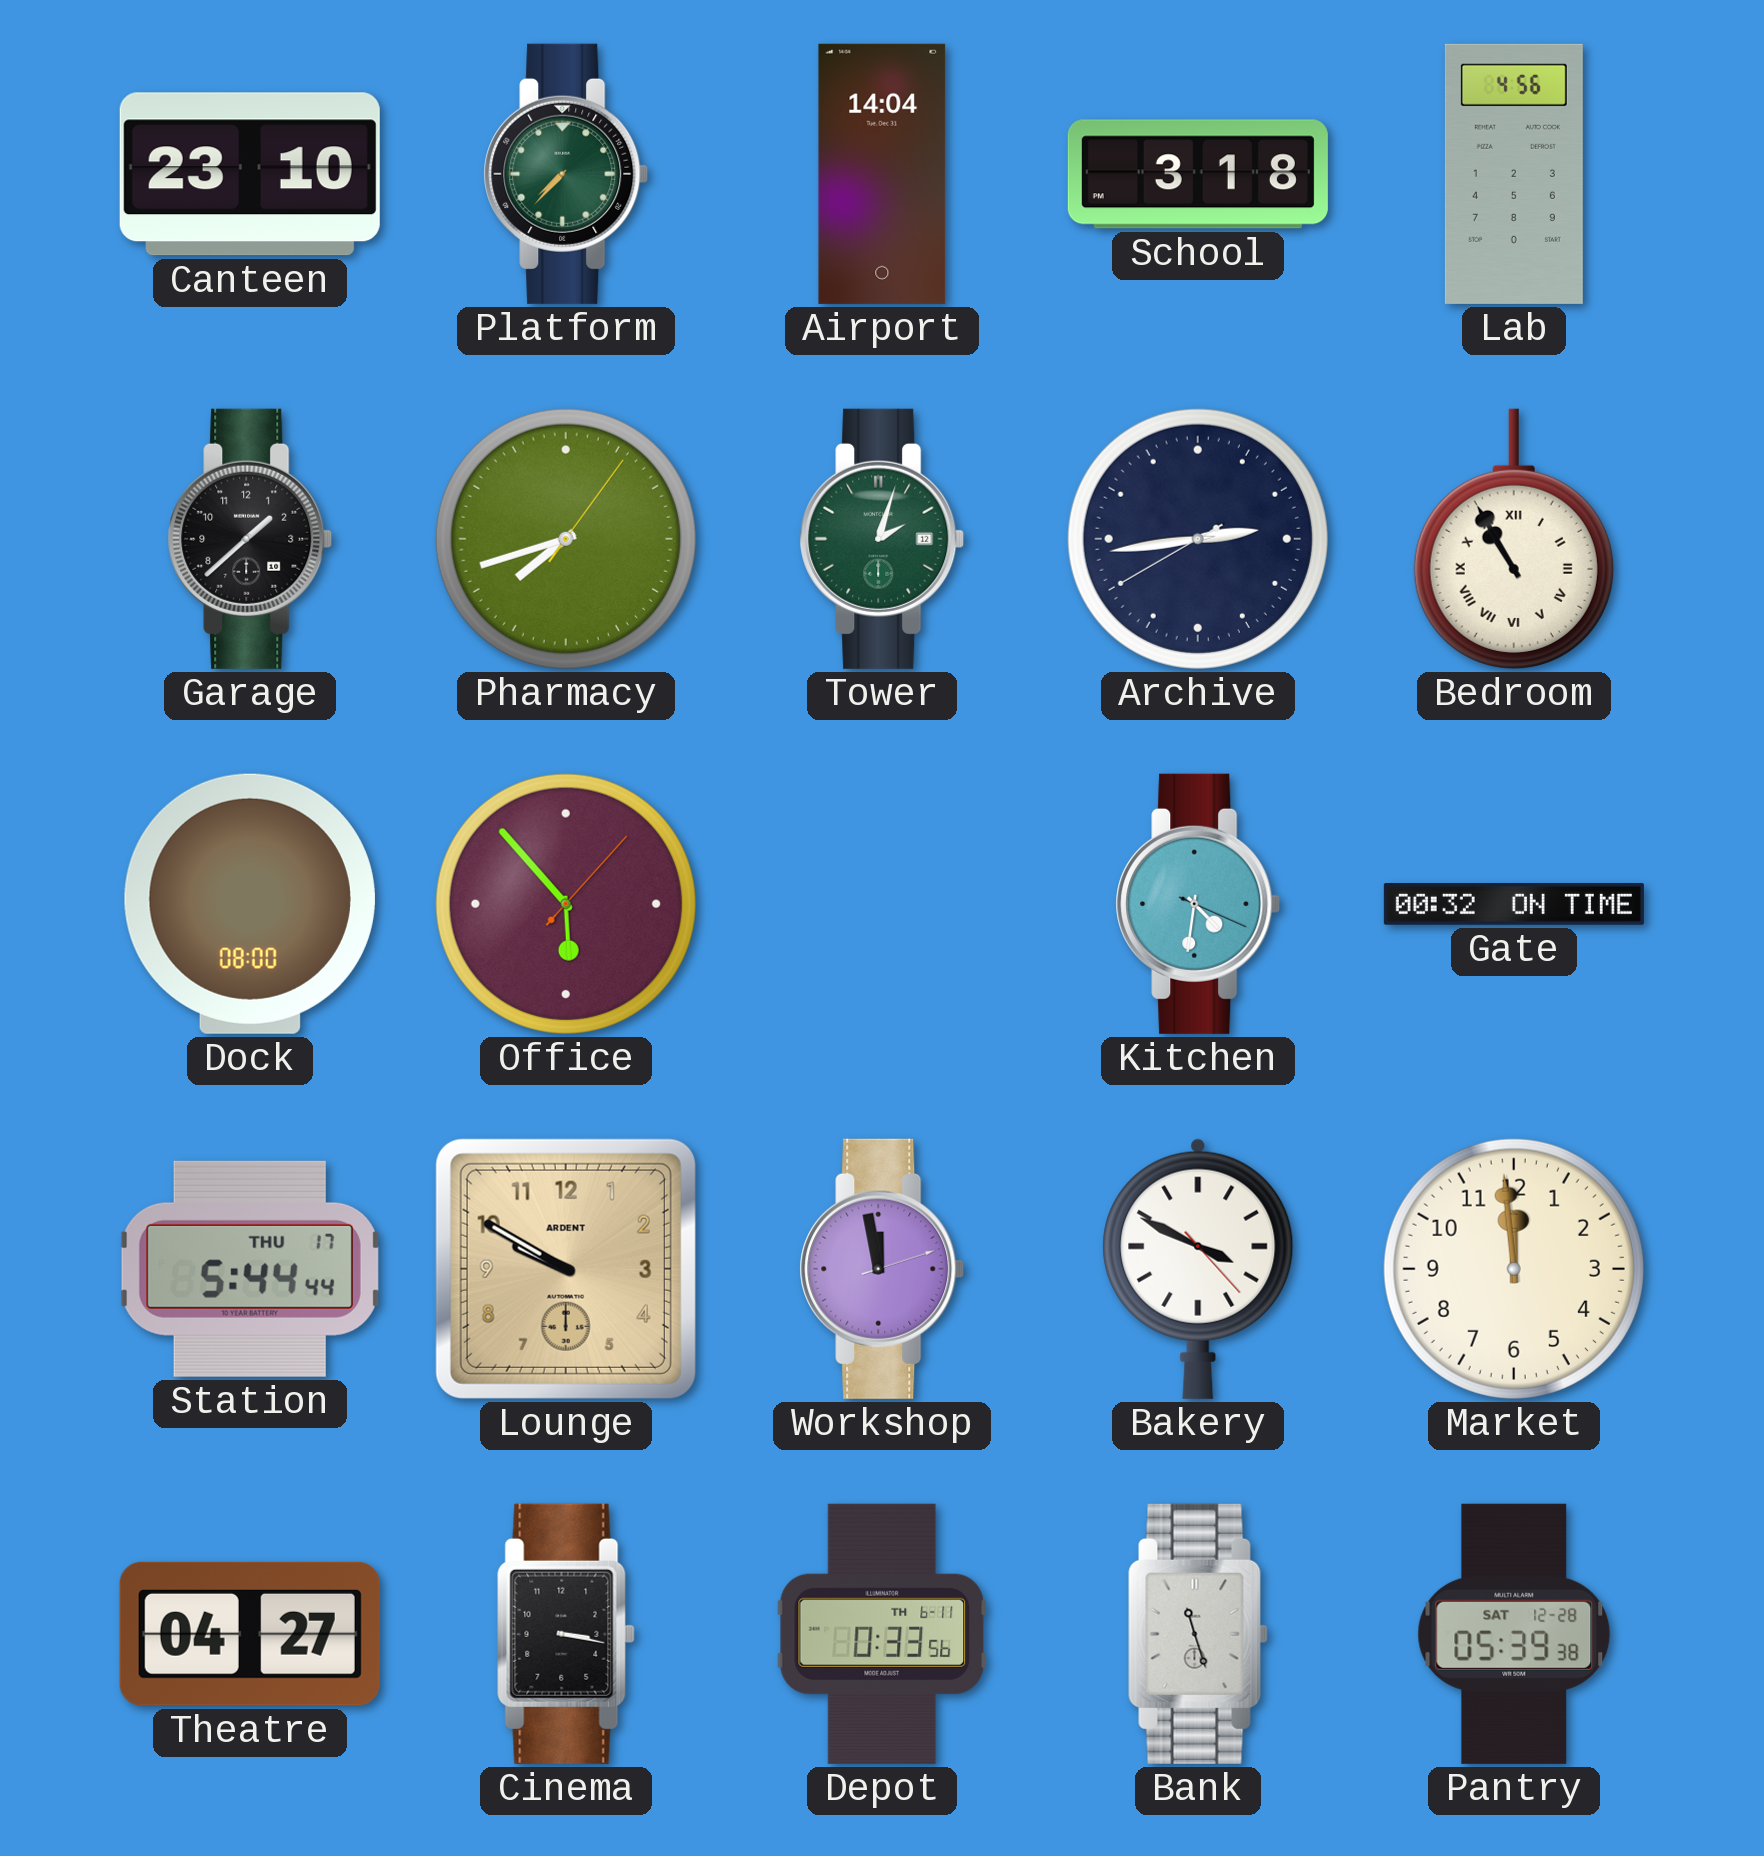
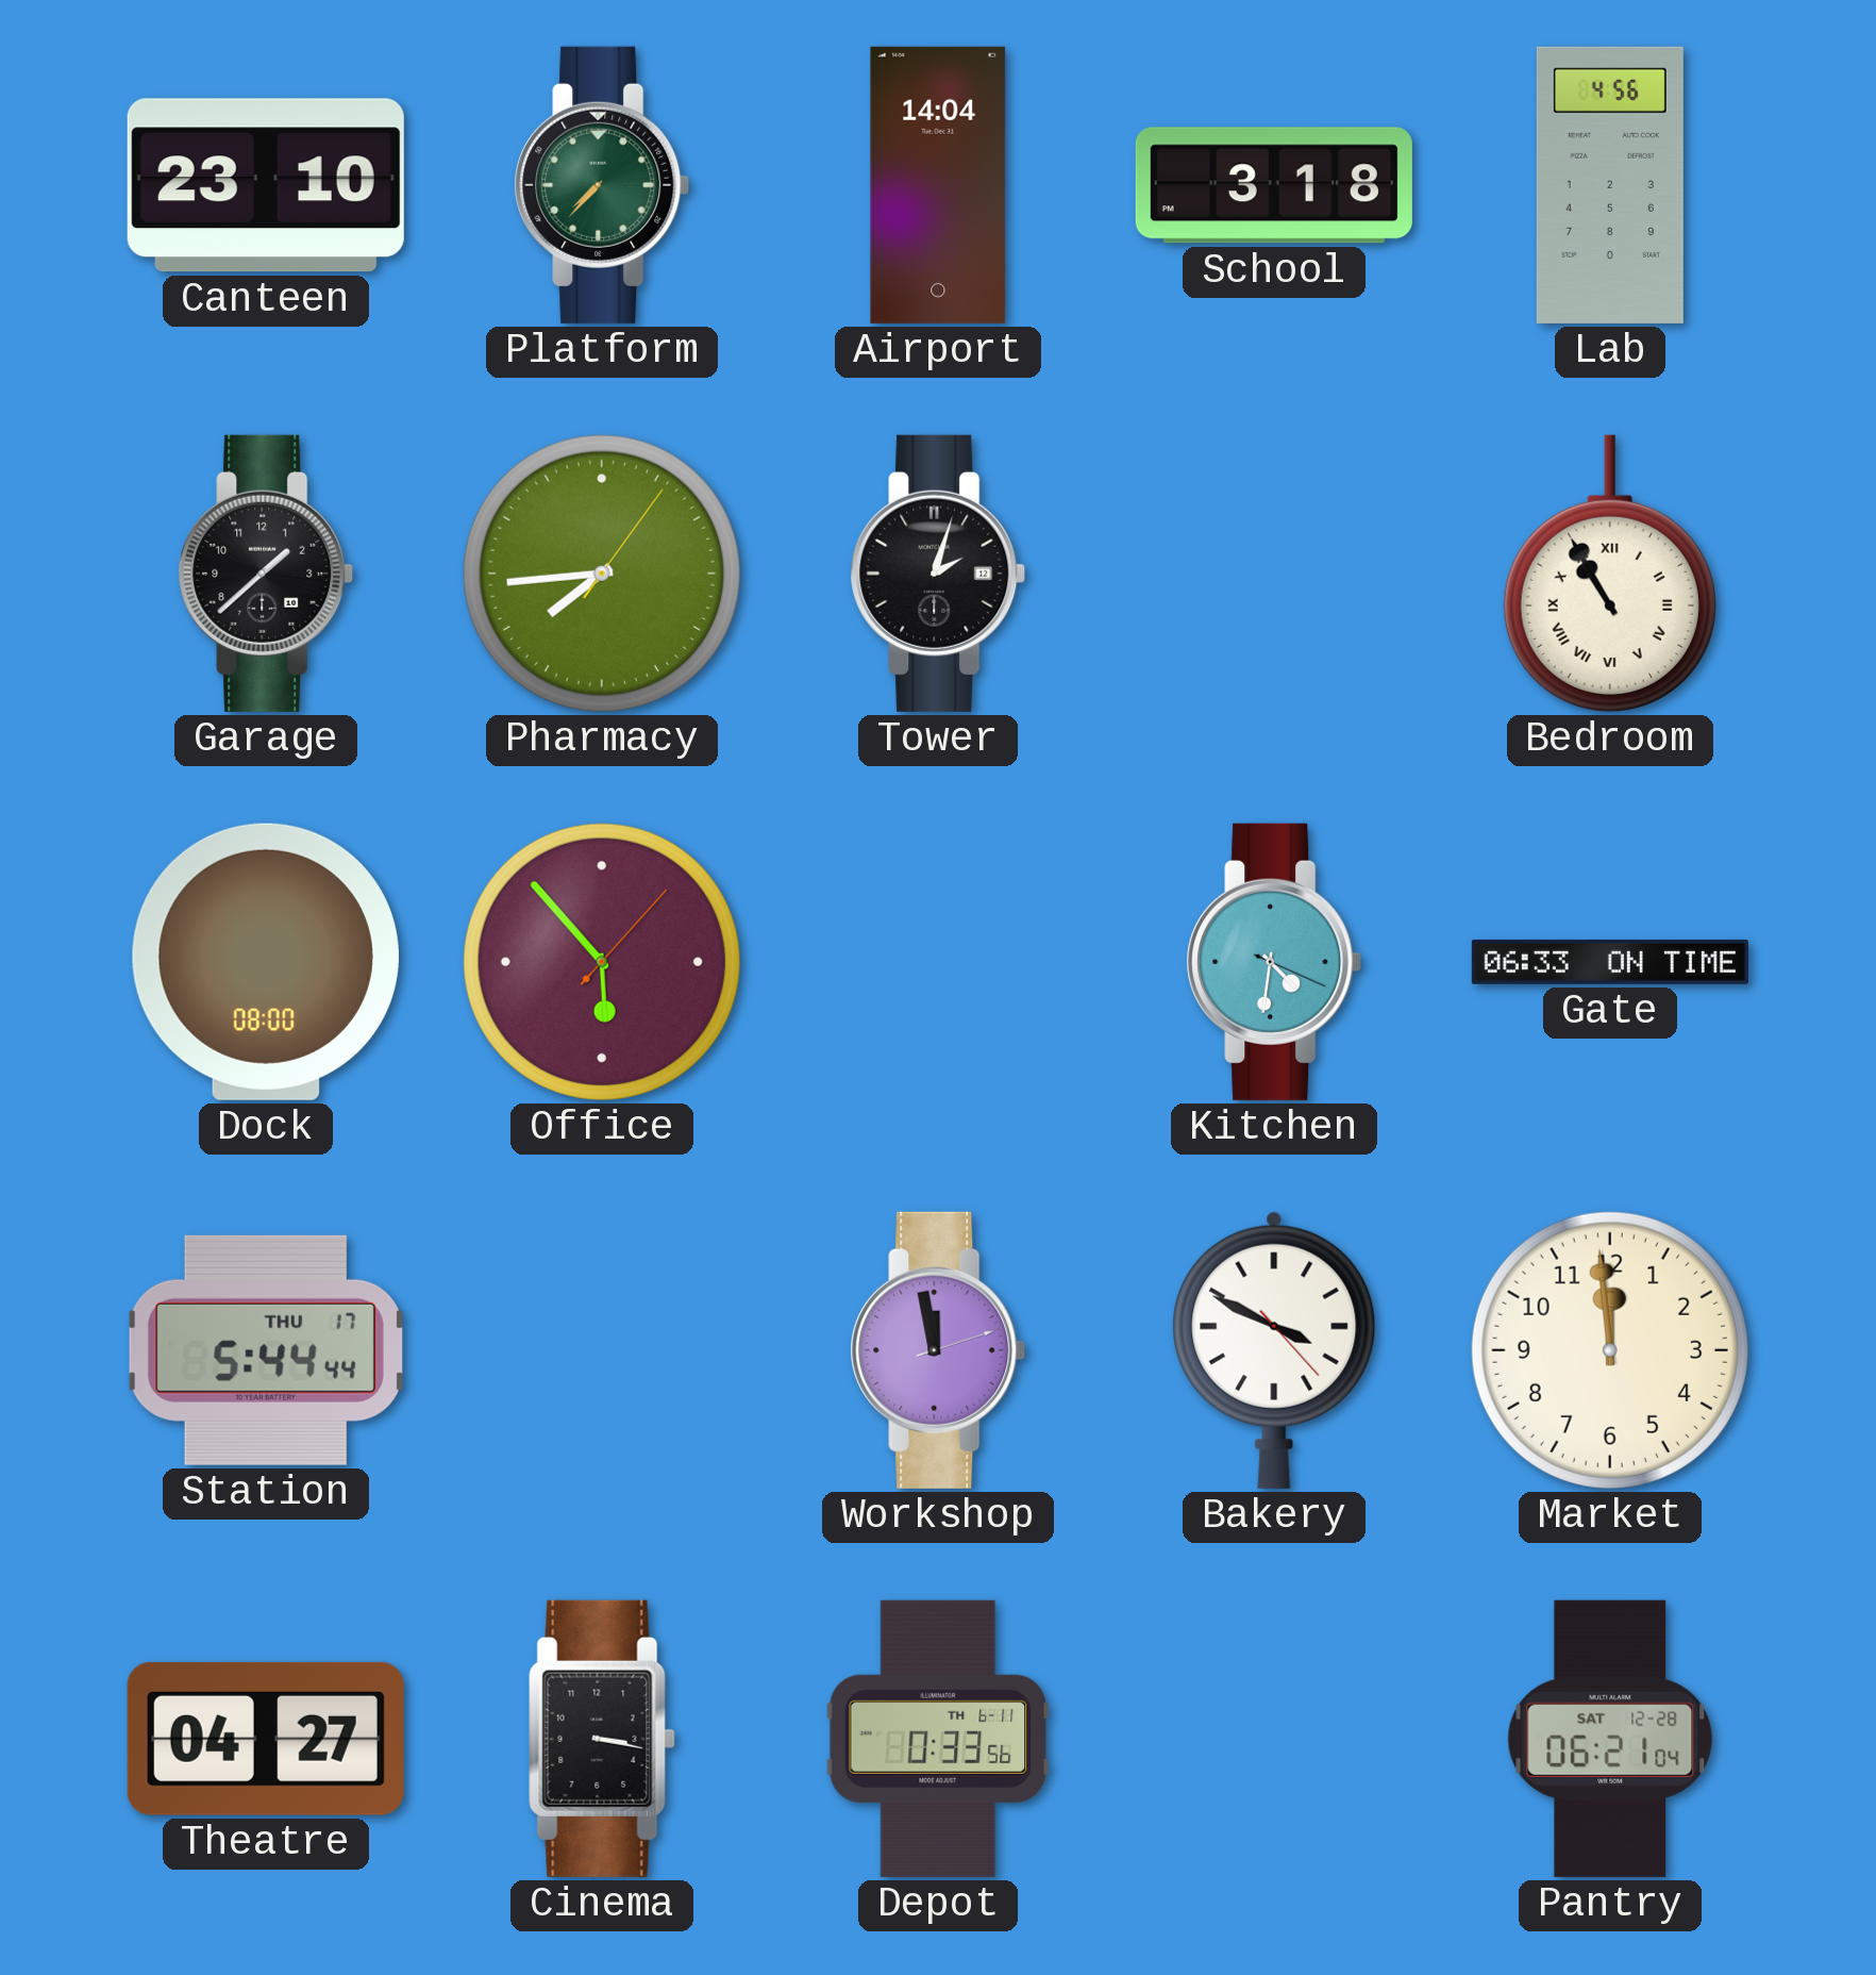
Pharmacy: 7:42 -> 7:44 (602, 574)
Tower dial: green -> black (938, 574)
Archive: 2:43 -> none (1198, 539)
Gate: 00:32 -> 06:33 (1610, 963)
Lounge: 9:50 -> none (566, 1269)
Bank: 11:27 -> none (1198, 1634)
Pantry: 05:39 -> 06:21 (1610, 1739)
